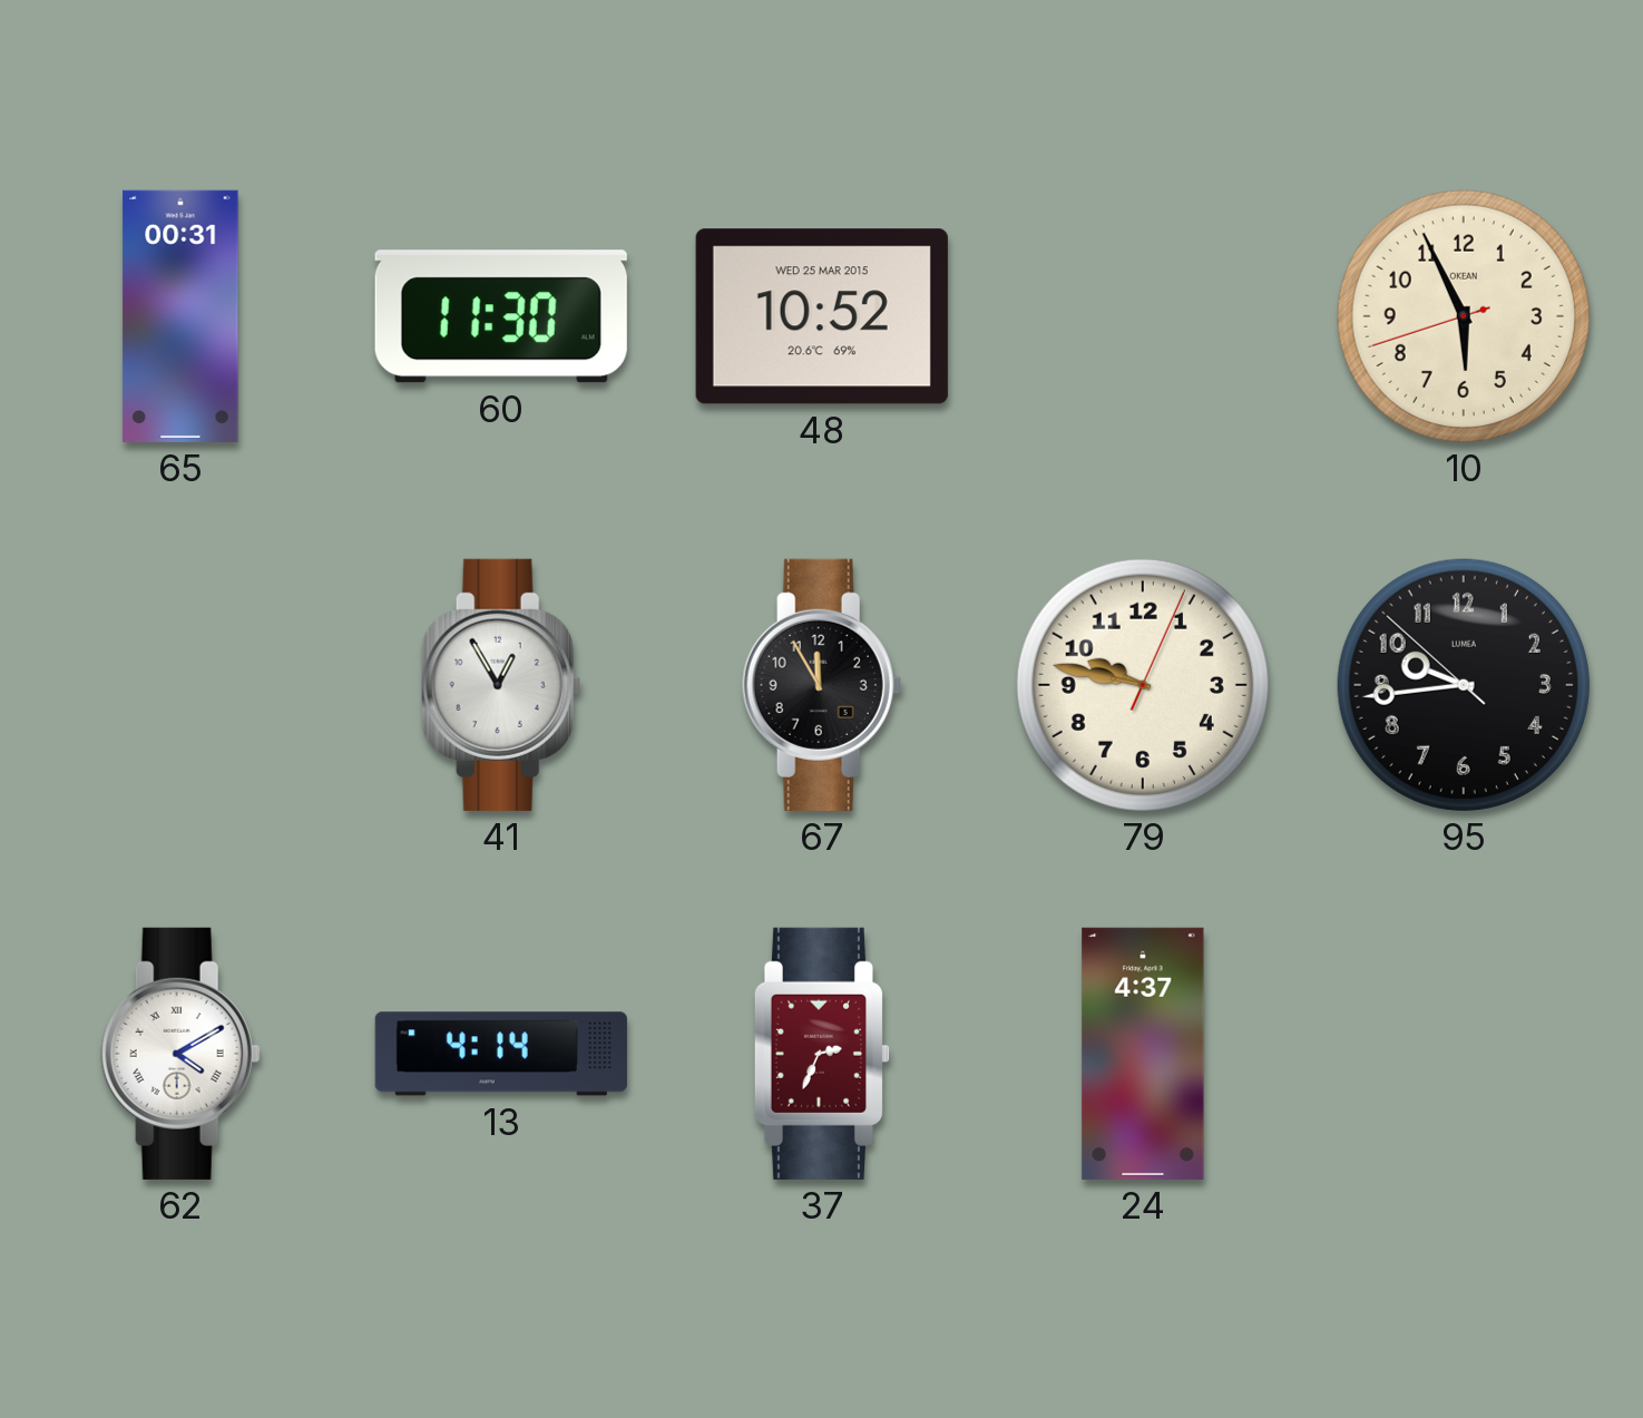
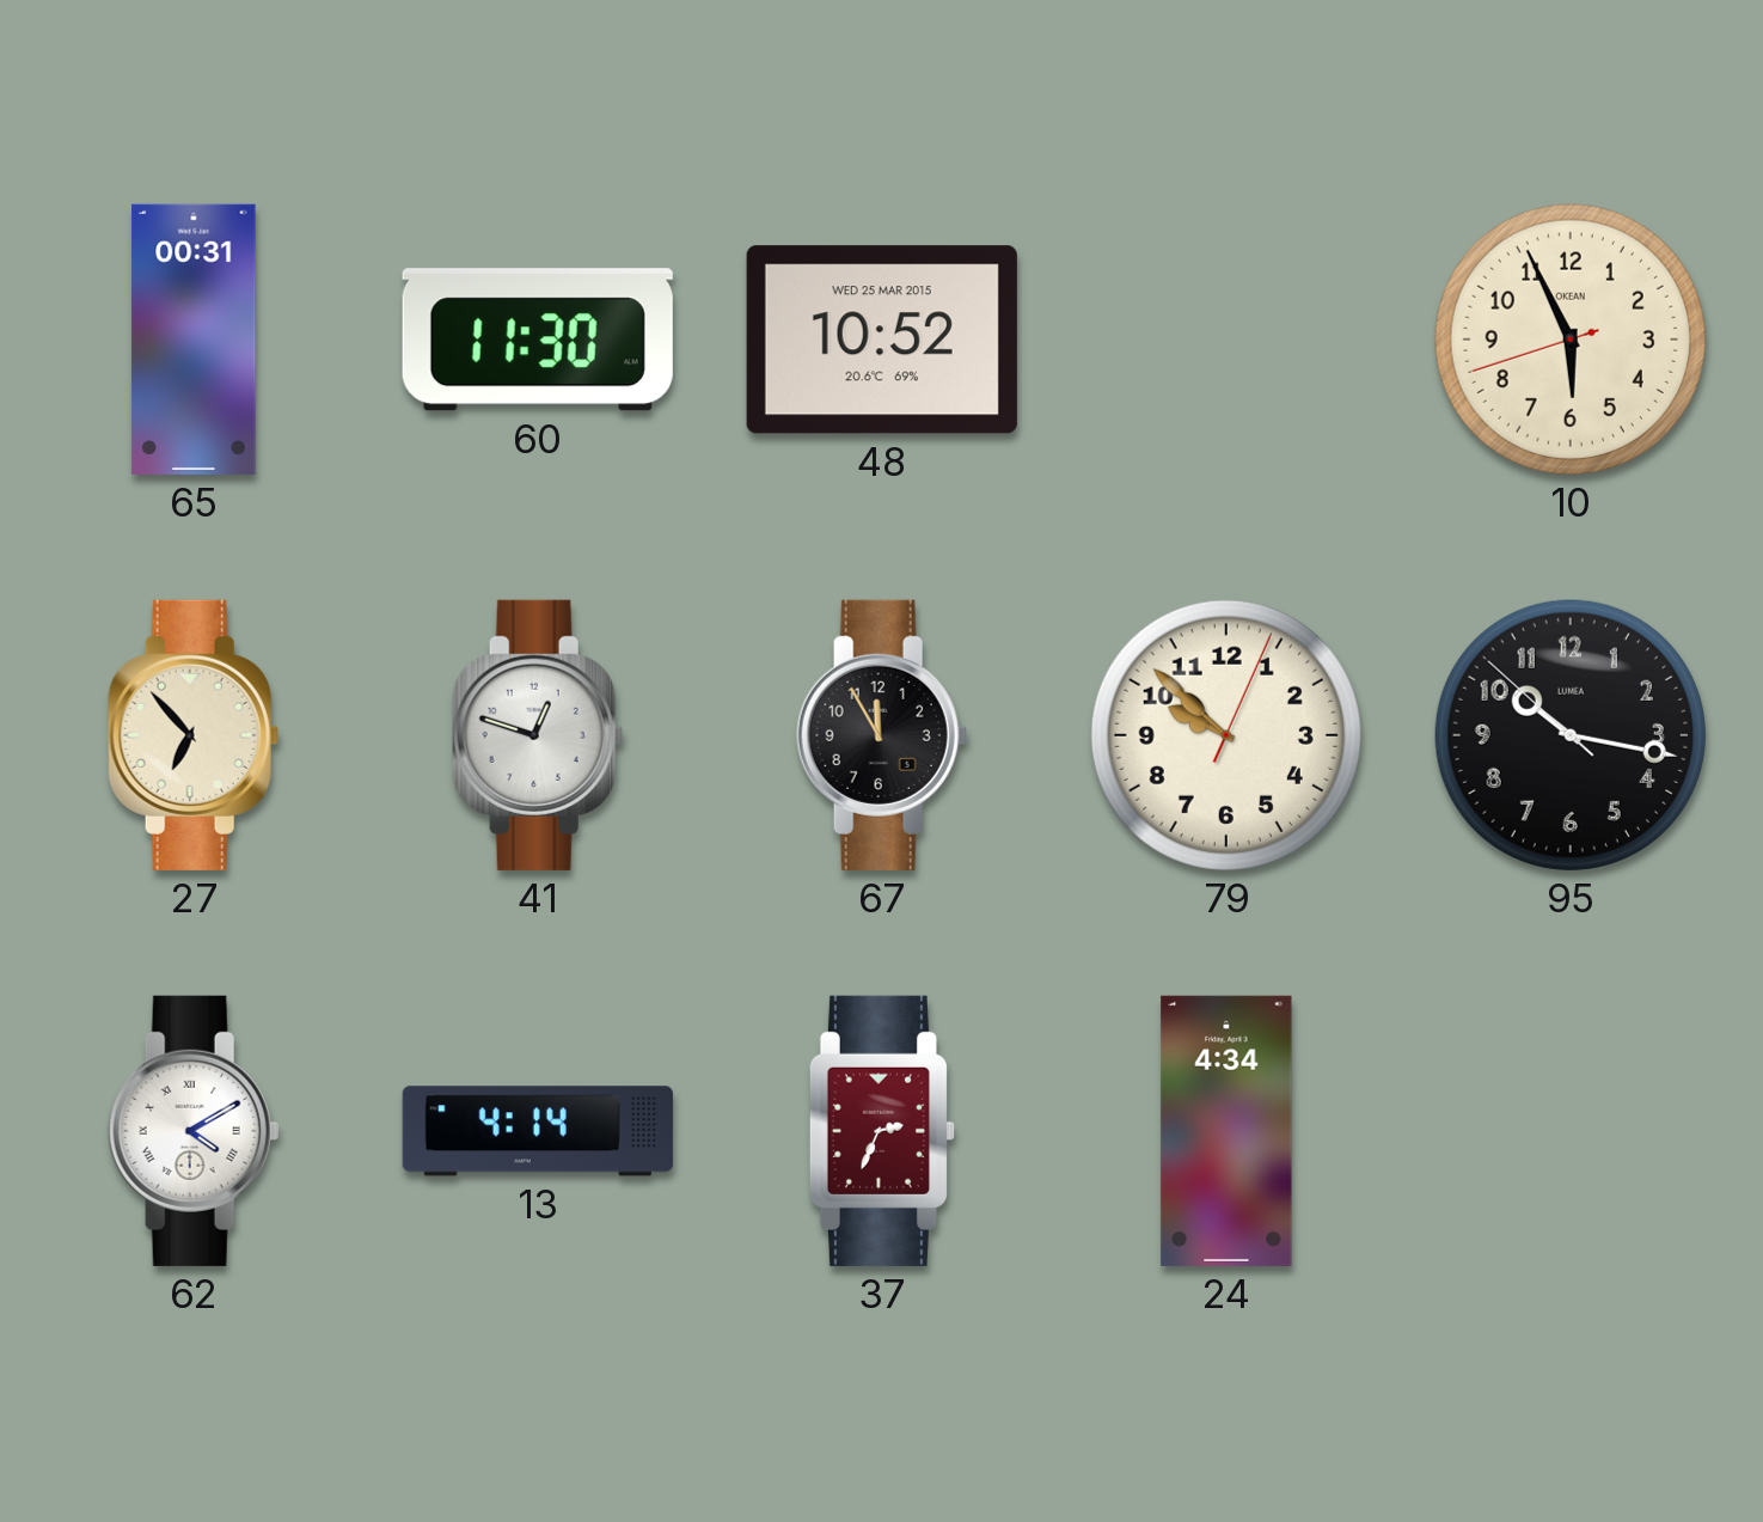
27: none -> 6:53 (194, 735)
41: 12:55 -> 12:48 (538, 735)
79: 9:47 -> 9:52 (1226, 735)
95: 9:43 -> 10:16 (1571, 735)
24: 4:37 -> 4:34 (1226, 1131)
